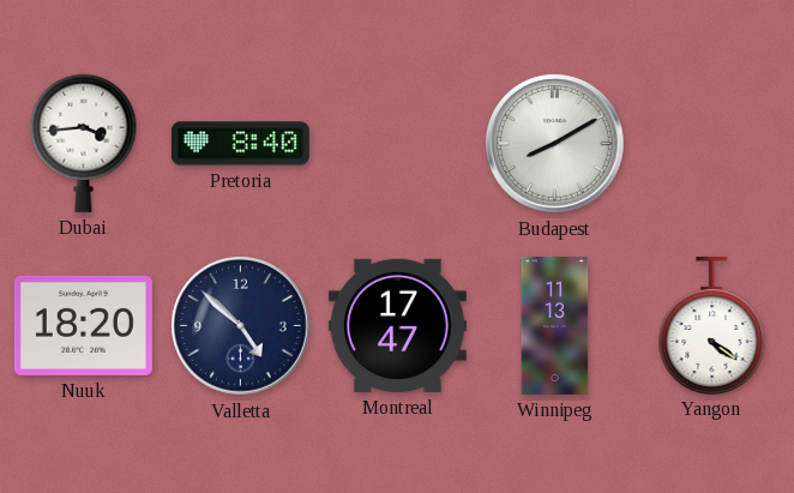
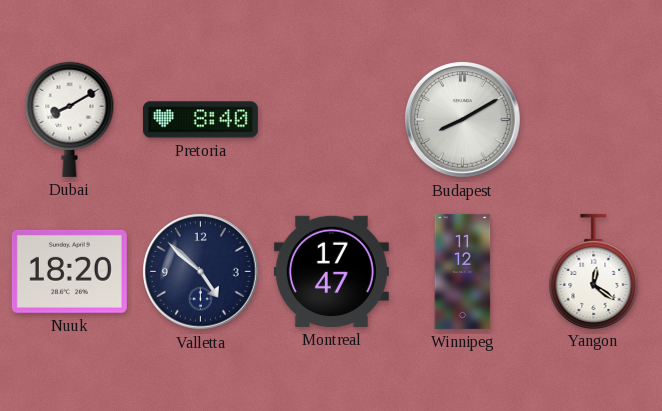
Dubai: 3:44 -> 8:10 (70, 119)
Winnipeg: 11:13 -> 11:12 (463, 271)
Yangon: 4:21 -> 12:21 (594, 271)
